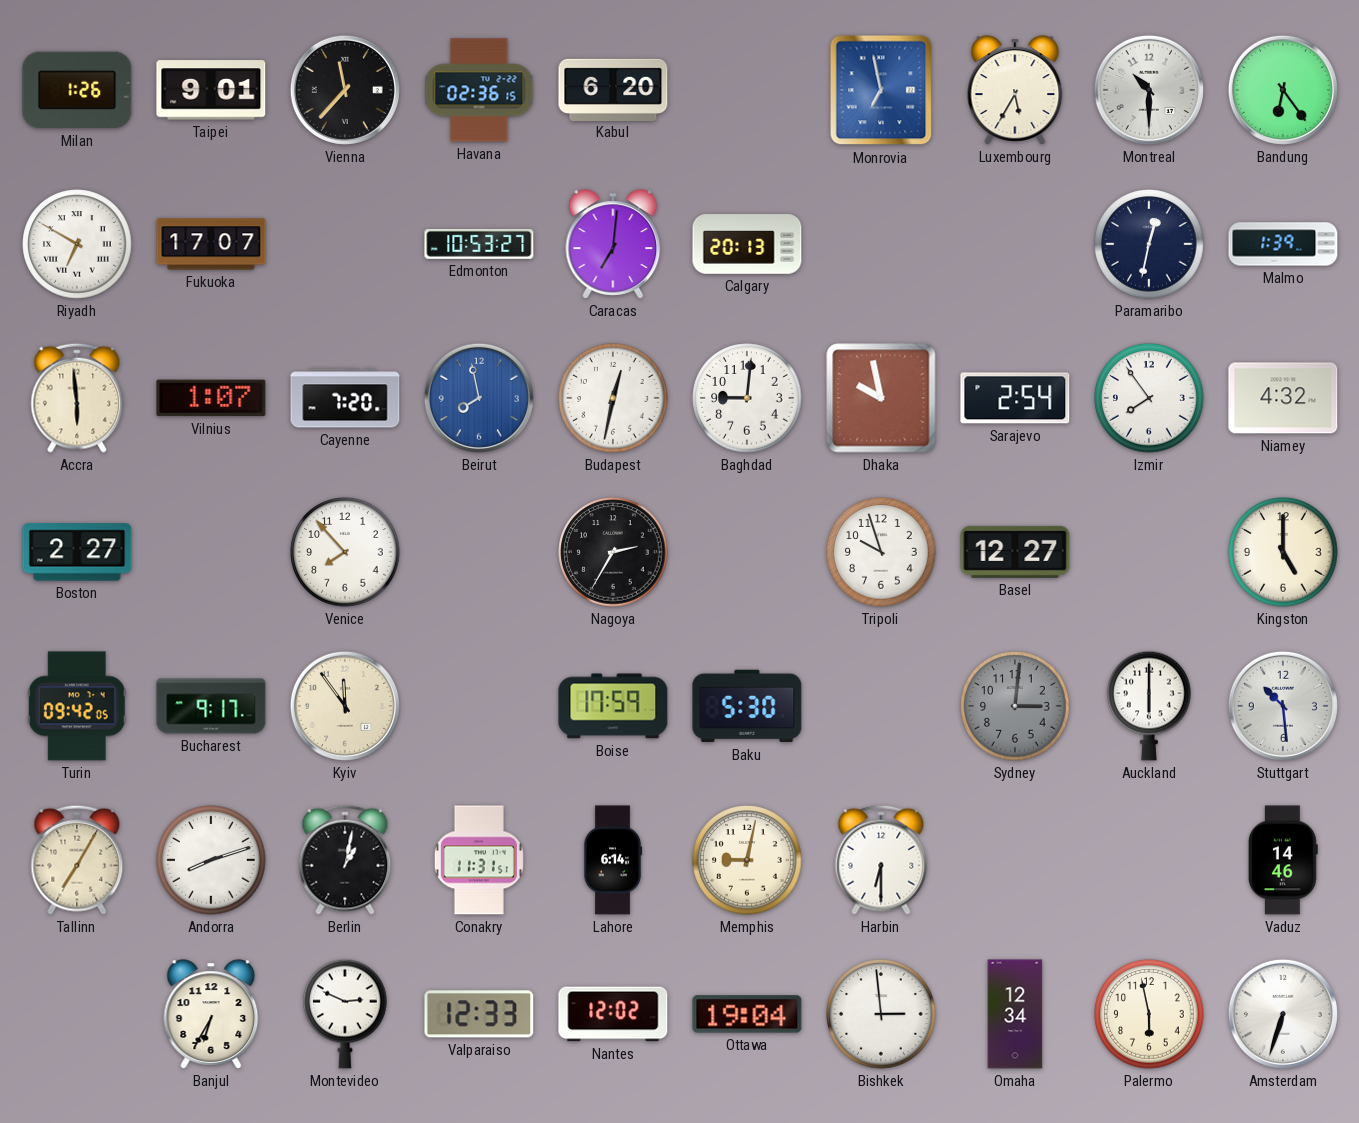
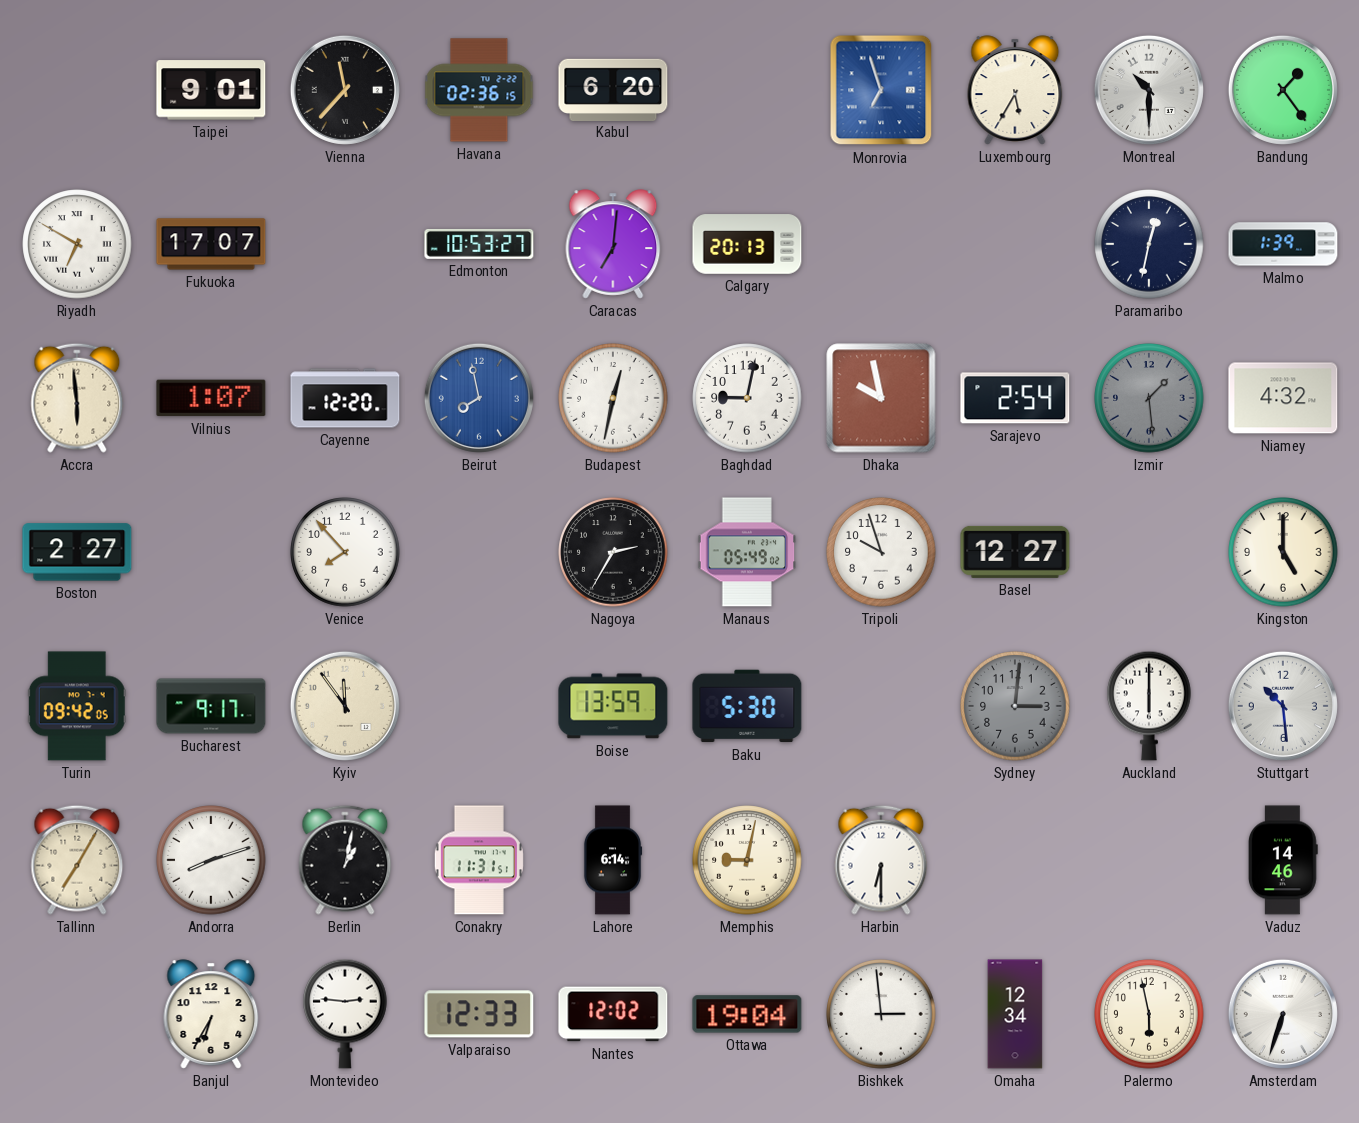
Milan: 1:26 -> none (77, 90)
Monrovia: 6:58 -> 6:57 (881, 90)
Bandung: 6:24 -> 1:24 (1283, 90)
Cayenne: 7:20 -> 12:20 (345, 398)
Baghdad: 9:01 -> 9:02 (747, 398)
Izmir: 7:54 -> 1:29 (1149, 398)
Izmir dial: white -> grey (1149, 398)
Manaus: none -> 05:49 (747, 552)
Boise: 17:59 -> 13:59 (613, 706)
Montevideo: 2:49 -> 2:46 (346, 1014)
